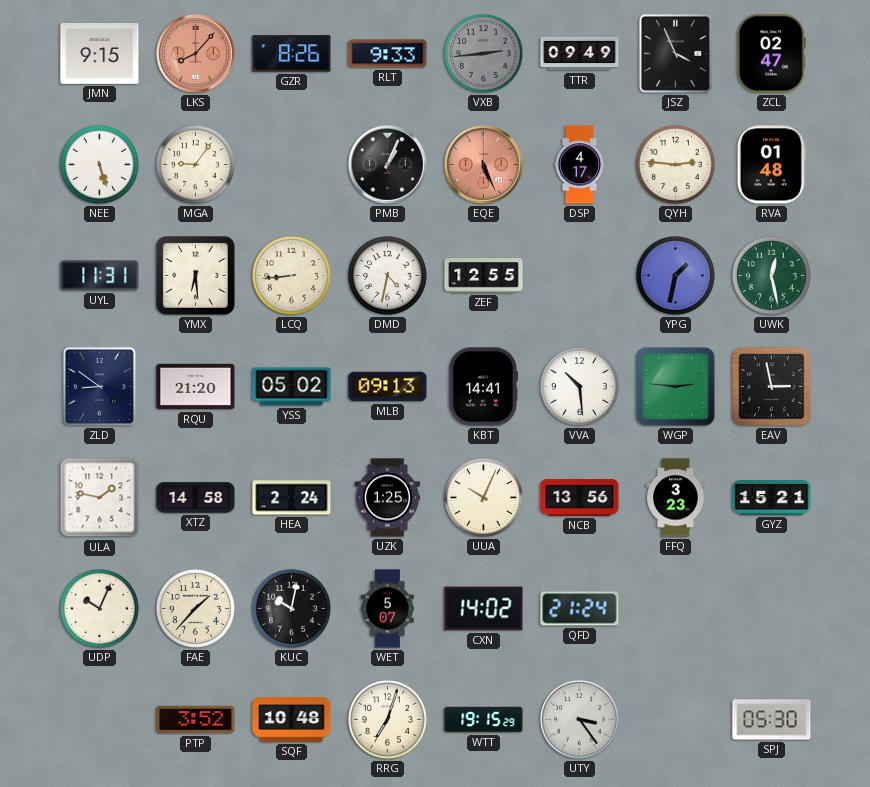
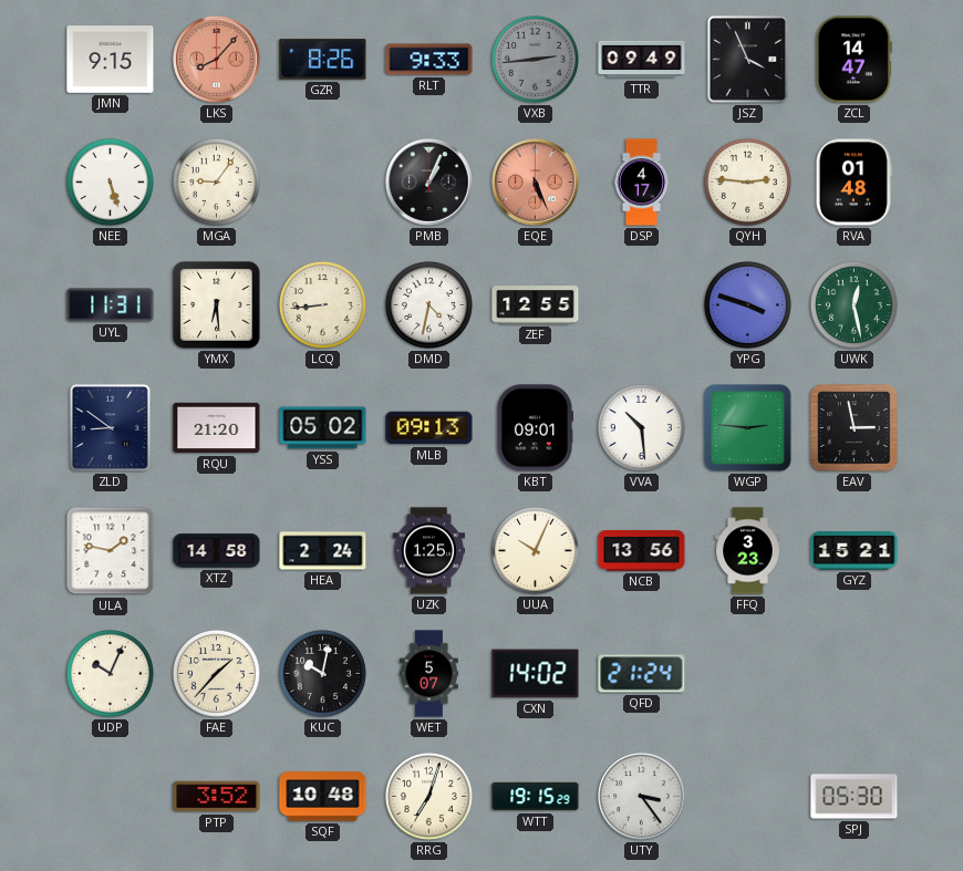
ZCL: 02:47 -> 14:47 (853, 60)
YPG: 1:32 -> 3:48 (747, 304)
KBT: 14:41 -> 09:01 (534, 428)
